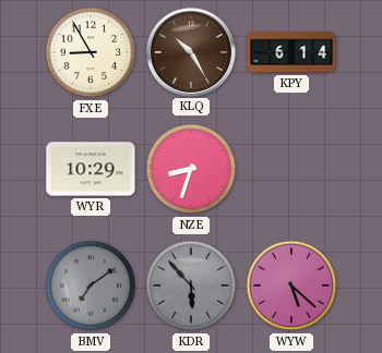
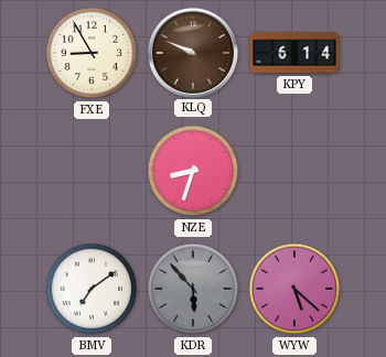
KLQ: 10:25 -> 9:49 (192, 52)
WYR: 10:29 -> none (91, 169)
BMV dial: grey -> white (92, 289)
